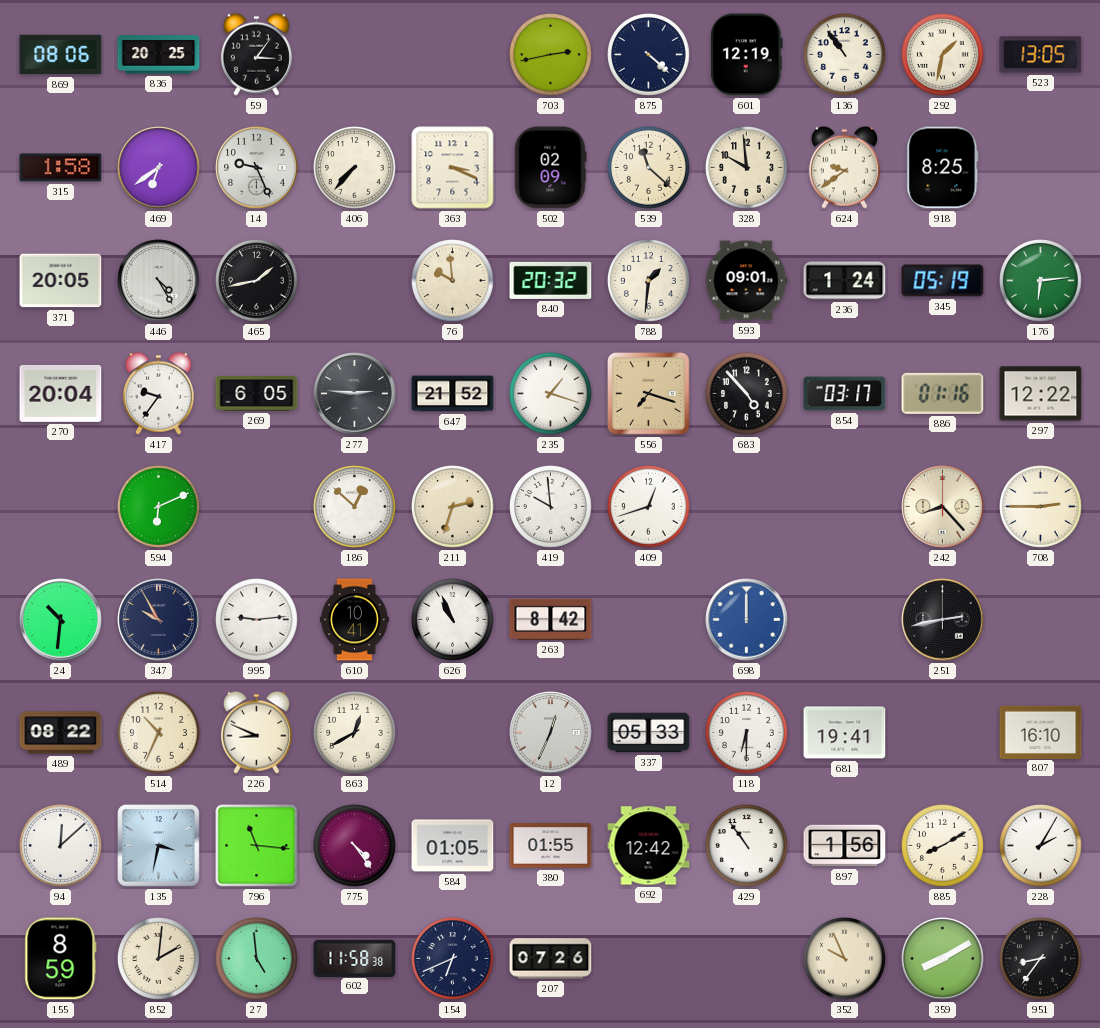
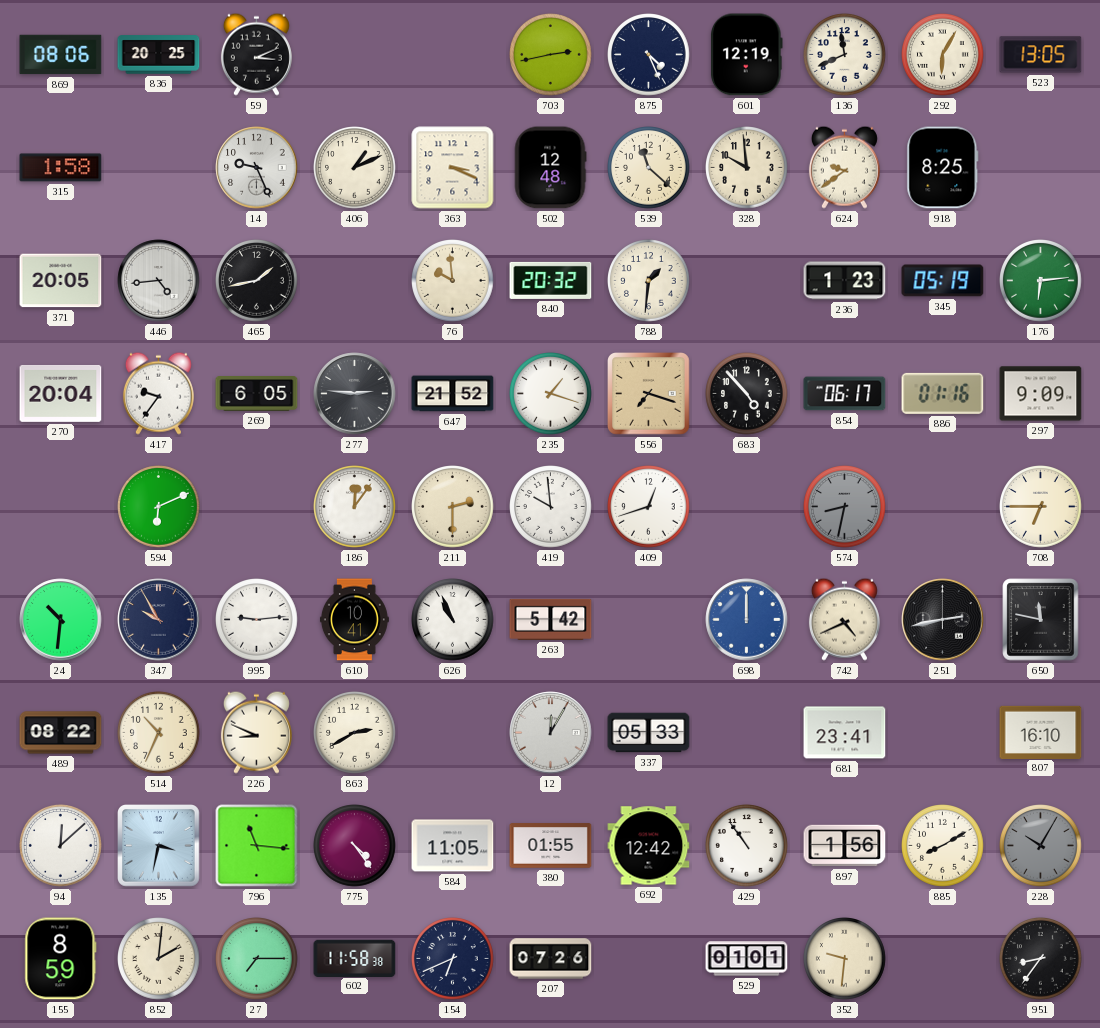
59: 3:06 -> 3:11 (256, 54)
875: 4:22 -> 4:26 (649, 55)
136: 10:54 -> 11:41 (845, 55)
292: 1:32 -> 6:05 (943, 55)
469: 6:39 -> none (159, 168)
406: 7:37 -> 1:11 (355, 168)
502: 02:09 -> 12:48 (550, 168)
446: 4:25 -> 4:44 (159, 281)
593: 09:01 -> none (746, 281)
236: 1:24 -> 1:23 (845, 281)
854: 03:17 -> 06:17 (845, 394)
297: 12:22 -> 9:09 (1041, 394)
186: 12:52 -> 12:06 (355, 507)
211: 2:33 -> 2:30 (453, 507)
574: none -> 8:32 (845, 507)
242: 8:23 -> none (943, 507)
708: 2:45 -> 6:45 (1041, 507)
263: 8:42 -> 5:42 (551, 619)
742: none -> 4:41 (844, 619)
650: none -> 11:47 (1041, 620)
863: 12:40 -> 2:40 (355, 733)
12: 12:34 -> 12:05 (551, 733)
118: 6:30 -> none (747, 733)
681: 19:41 -> 23:41 (845, 733)
584: 01:05 -> 11:05 (453, 846)
228: 2:05 -> 10:05 (1041, 846)
228 dial: white -> grey (1041, 846)
27: 4:59 -> 7:15 (257, 959)
529: none -> 01:01 (747, 959)
352: 9:56 -> 9:31 (845, 959)
359: 8:10 -> none (943, 959)
